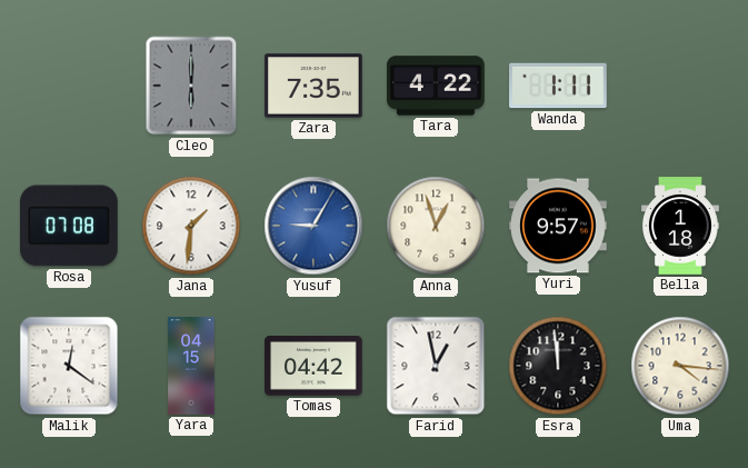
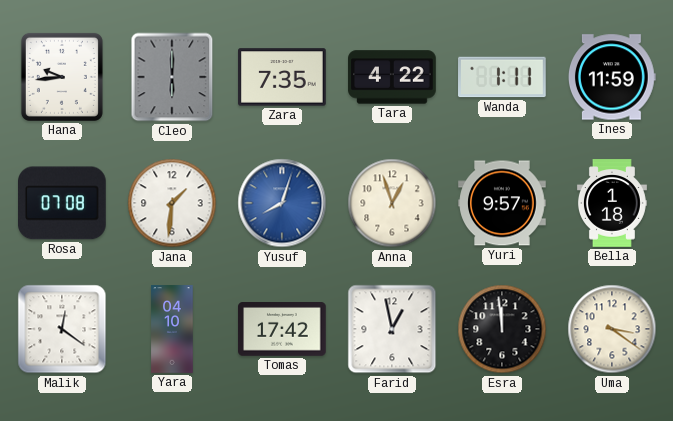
Hana: none -> 9:44 (62, 77)
Ines: none -> 11:59 (612, 77)
Yusuf: 9:05 -> 8:03 (282, 203)
Yara: 04:15 -> 04:10 (172, 329)
Tomas: 04:42 -> 17:42 (282, 330)
Uma: 4:16 -> 3:21 (612, 329)
